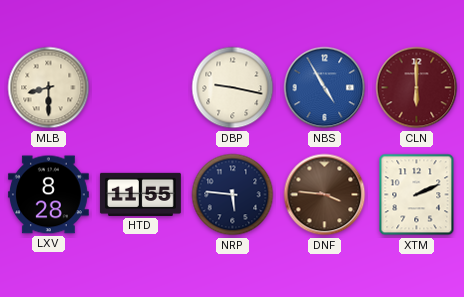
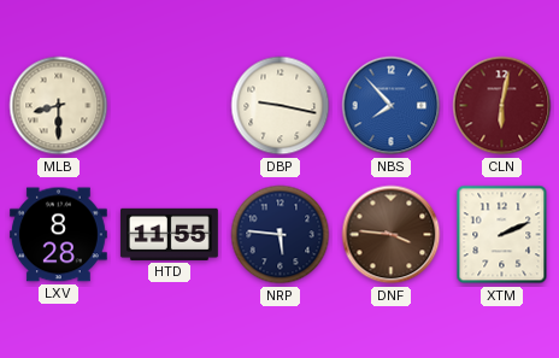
NBS: 4:55 -> 7:53 (392, 106)
CLN: 6:00 -> 6:02 (502, 106)
